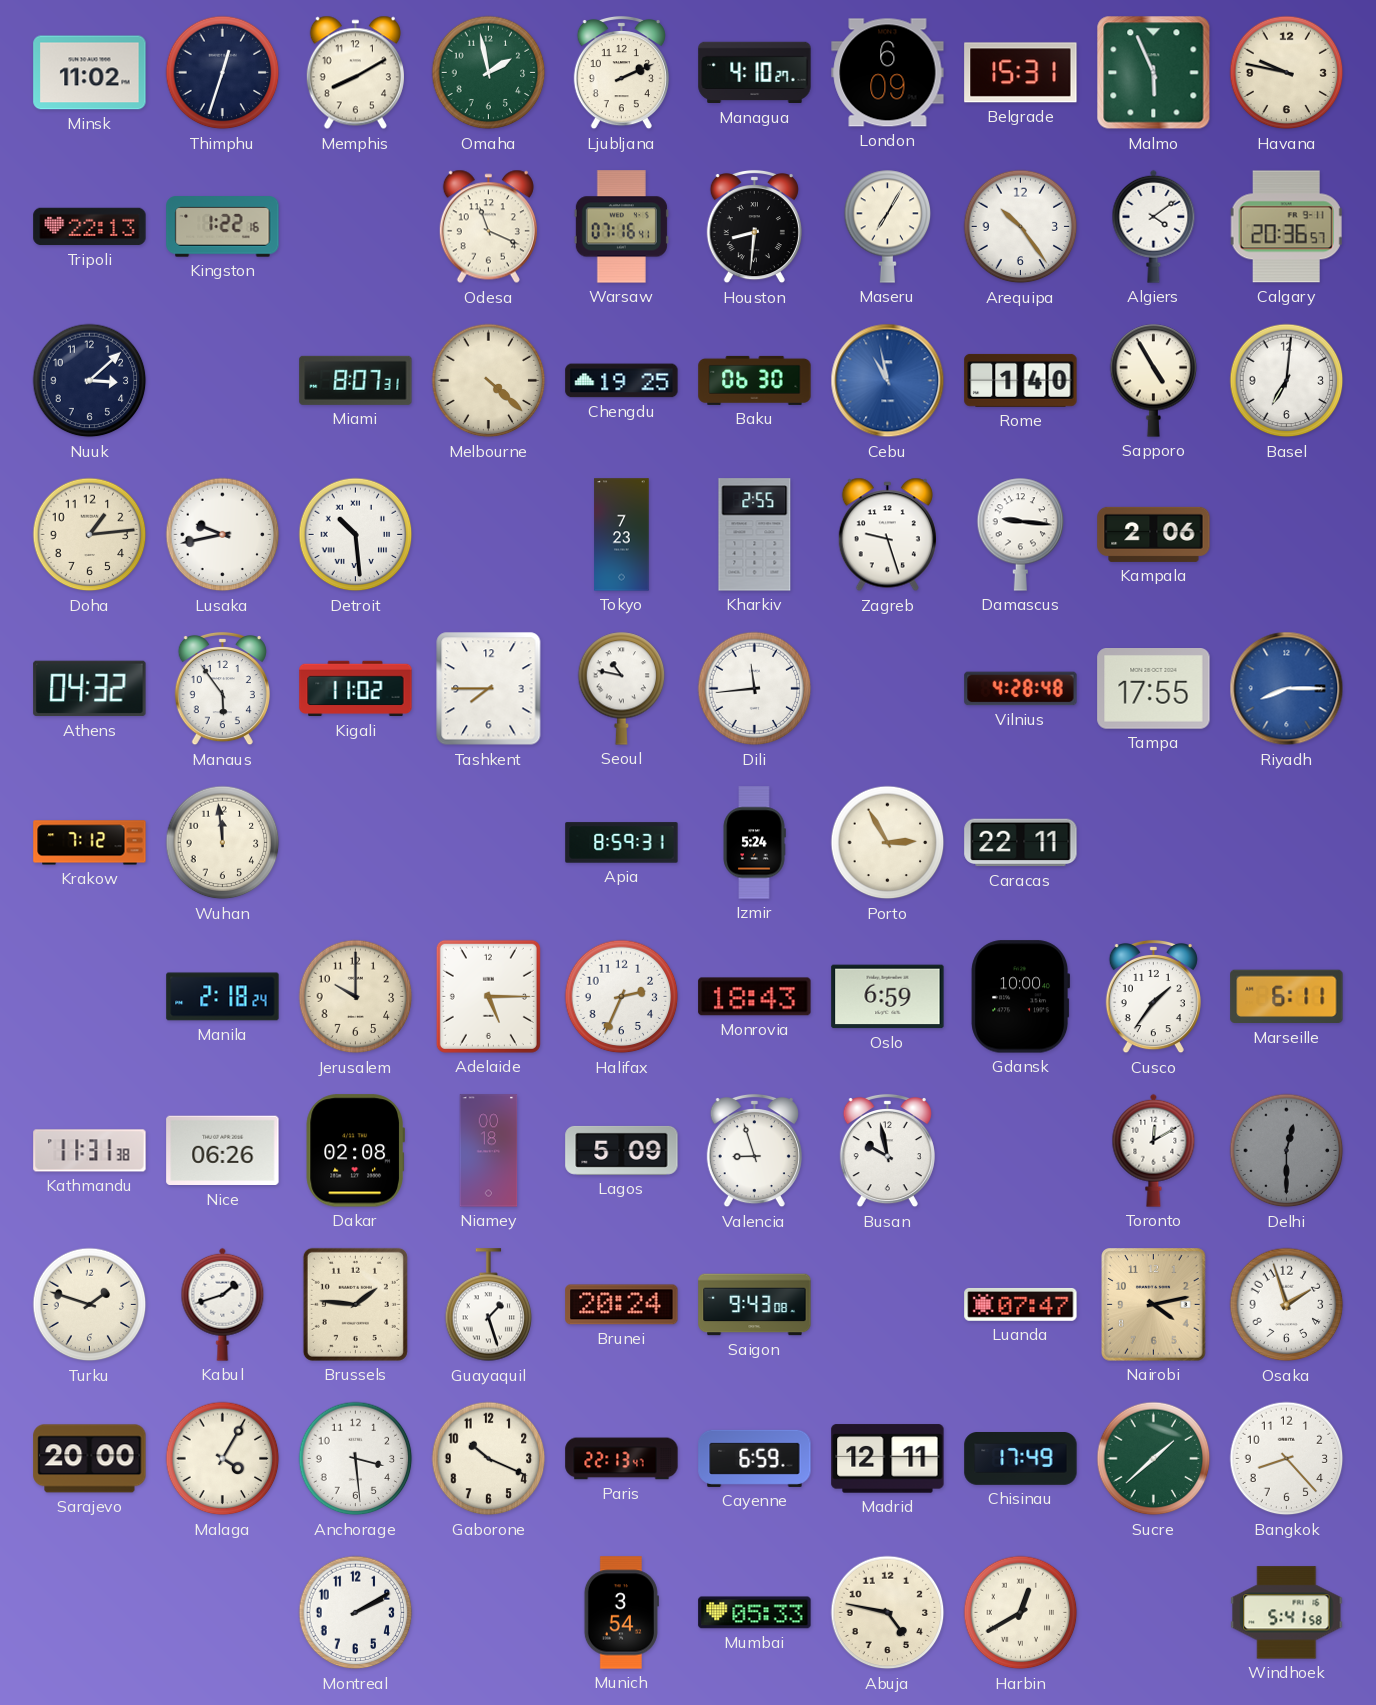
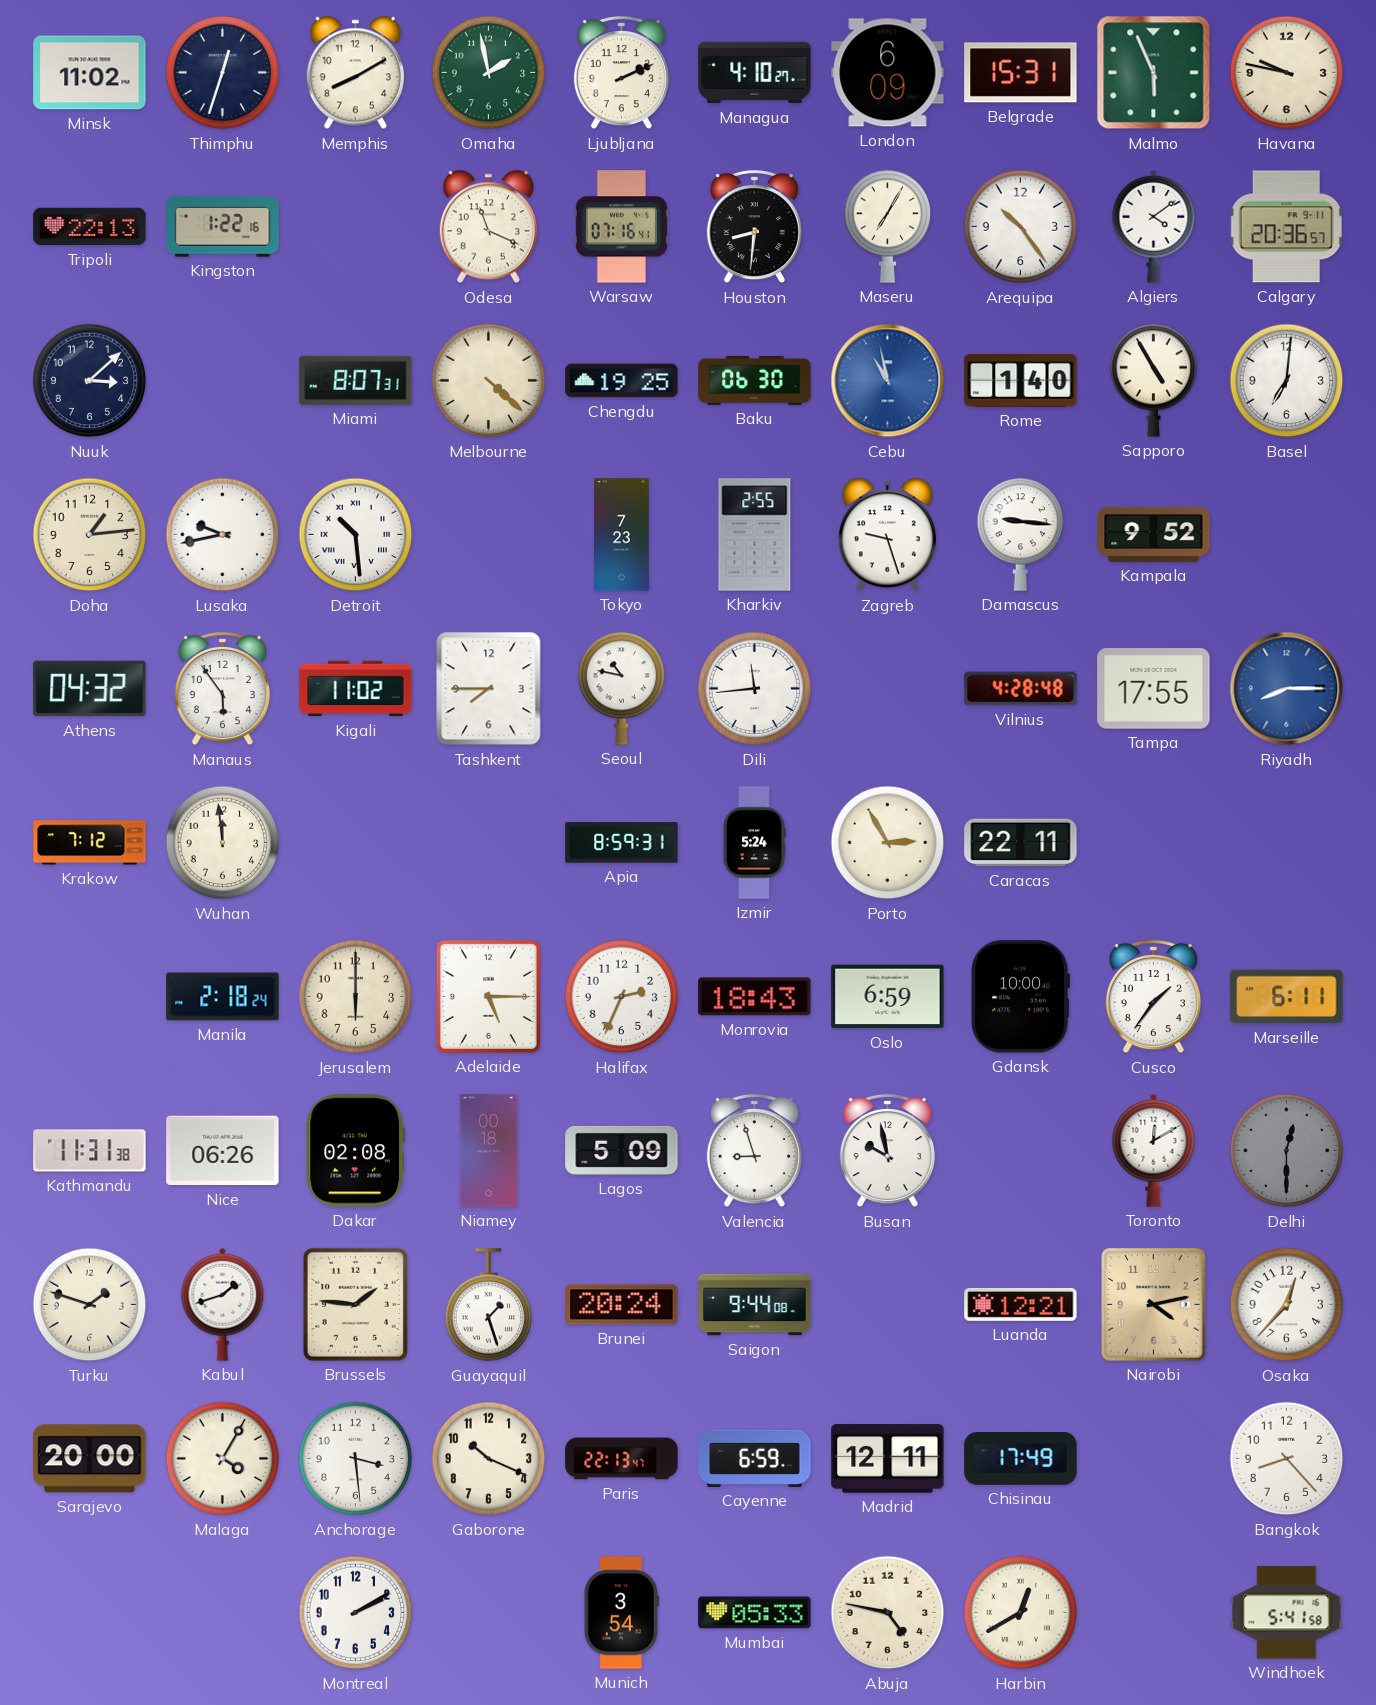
Kampala: 2:06 -> 9:52 (1154, 534)
Jerusalem: 10:00 -> 6:00 (356, 997)
Saigon: 9:43 -> 9:44 (755, 1305)
Luanda: 07:47 -> 12:21 (1021, 1304)
Osaka: 1:57 -> 12:37 (1287, 1305)
Sucre: 1:38 -> none (1154, 1459)
